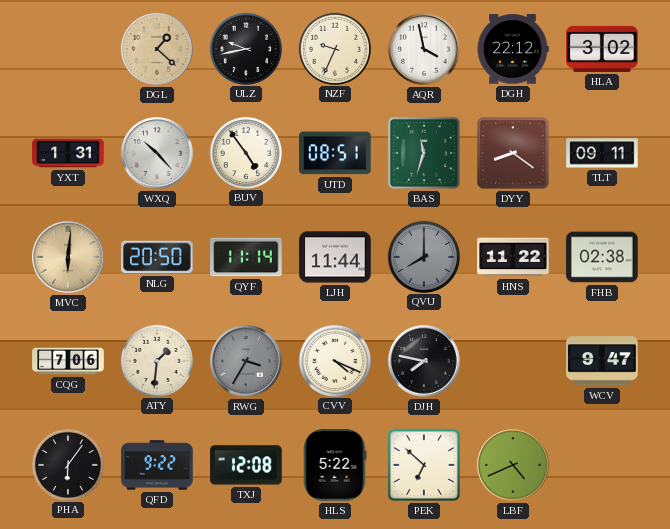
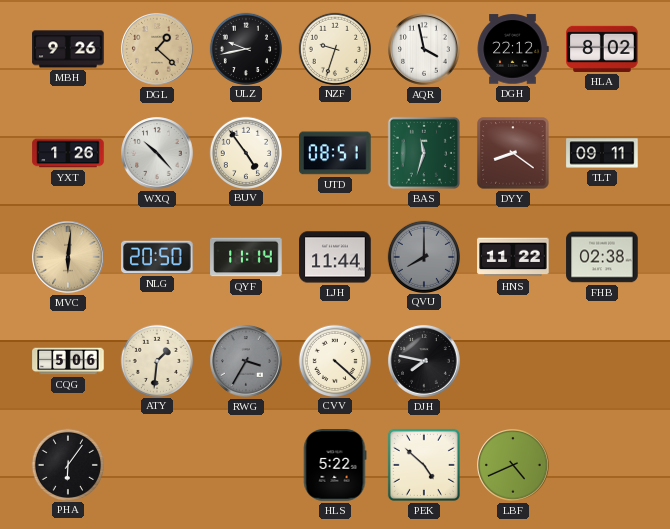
MBH: none -> 9:26 (68, 49)
NZF: 9:34 -> 9:33 (334, 48)
HLA: 3:02 -> 8:02 (602, 49)
YXT: 1:31 -> 1:26 (68, 153)
CQG: 7:06 -> 5:06 (68, 361)
CVV: 4:19 -> 4:22 (334, 360)
WCV: 9:47 -> none (602, 361)
QFD: 9:22 -> none (157, 465)
TXJ: 12:08 -> none (246, 465)
PEK: 6:52 -> 4:52 (424, 465)
